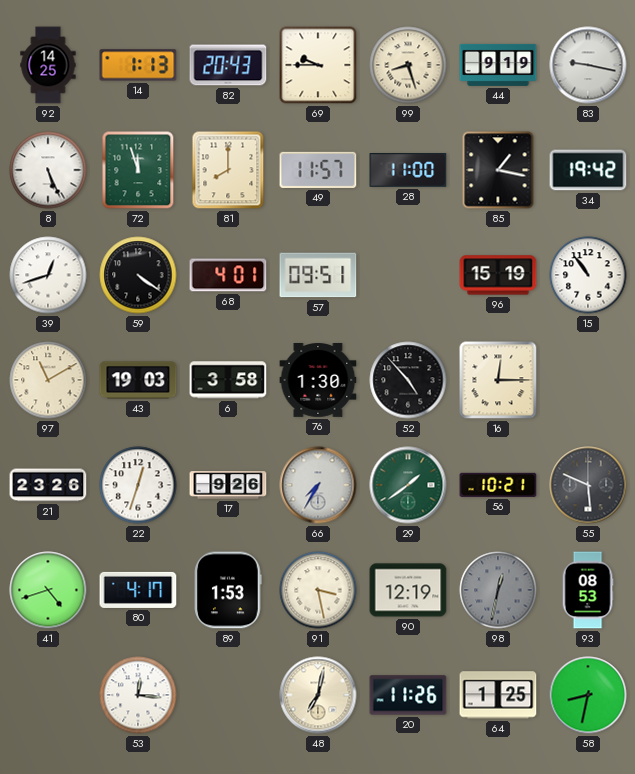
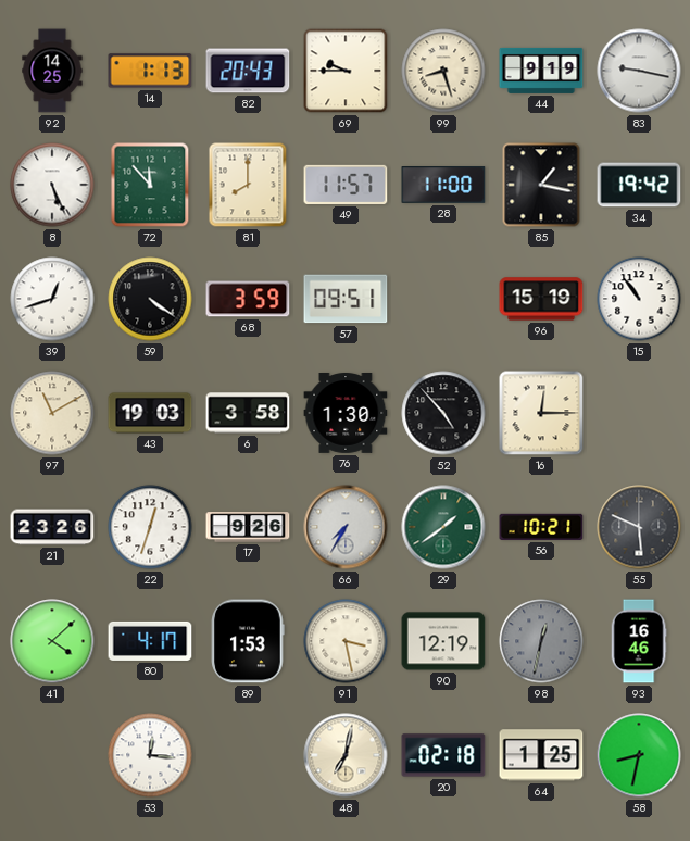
72: 11:57 -> 11:53 (150, 185)
68: 4:01 -> 3:59 (248, 299)
41: 4:42 -> 4:08 (52, 641)
93: 08:53 -> 16:46 (639, 641)
20: 11:26 -> 02:18 (443, 755)
